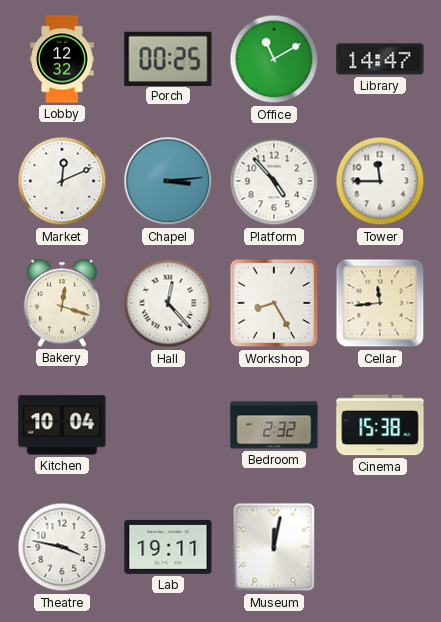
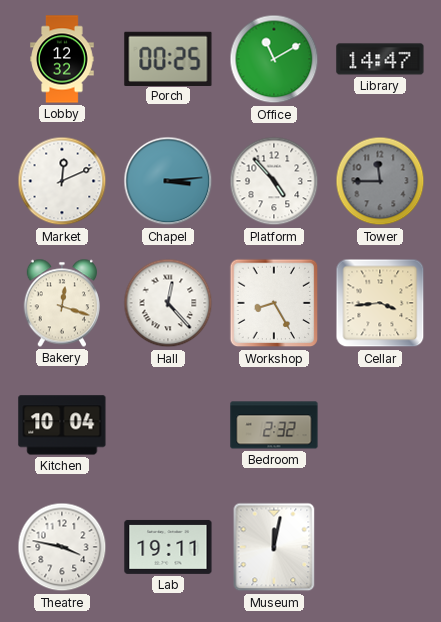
Tower dial: white -> grey (380, 181)
Cellar: 11:44 -> 3:44 (380, 303)
Cinema: 15:38 -> none (380, 425)
